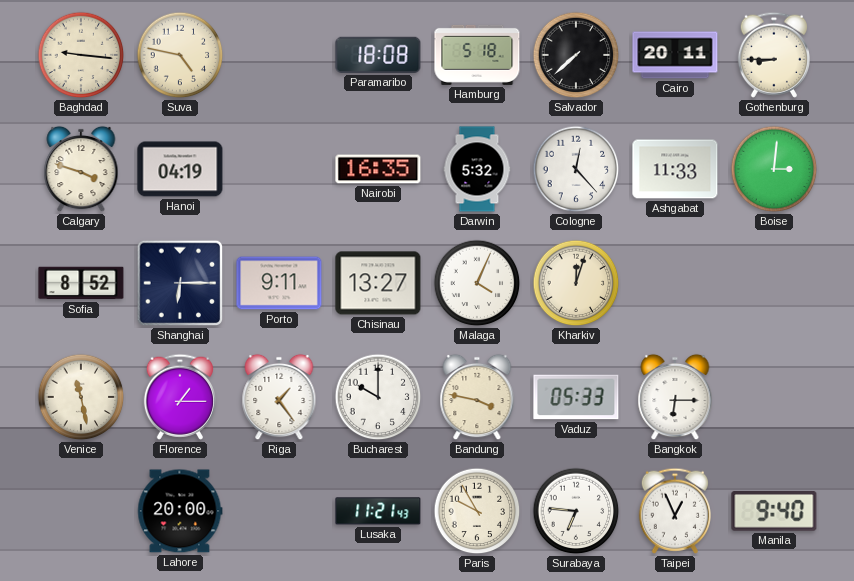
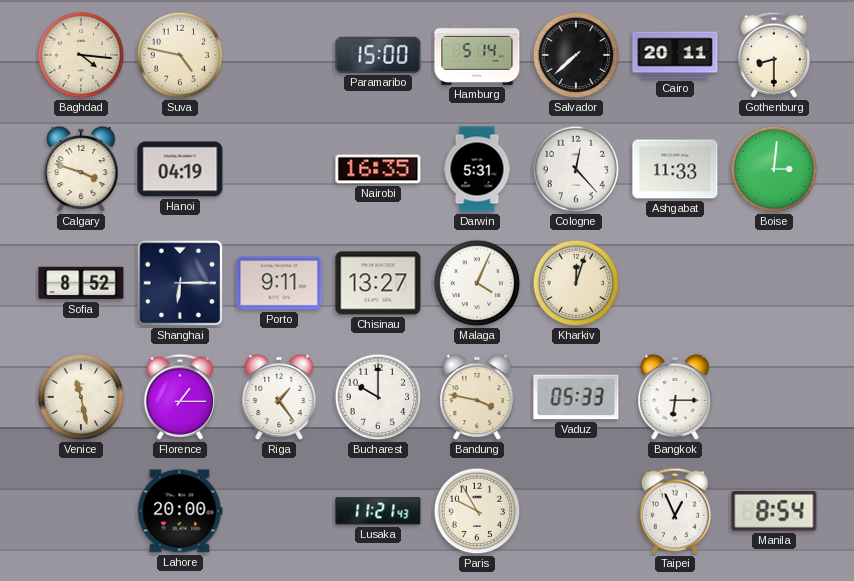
Baghdad: 9:16 -> 4:16 (81, 55)
Paramaribo: 18:08 -> 15:00 (378, 55)
Hamburg: 5:18 -> 5:14 (477, 55)
Gothenburg: 8:45 -> 8:30 (773, 55)
Darwin: 5:32 -> 5:31 (477, 169)
Surabaya: 6:46 -> none (576, 511)
Manila: 9:40 -> 8:54 (774, 512)
